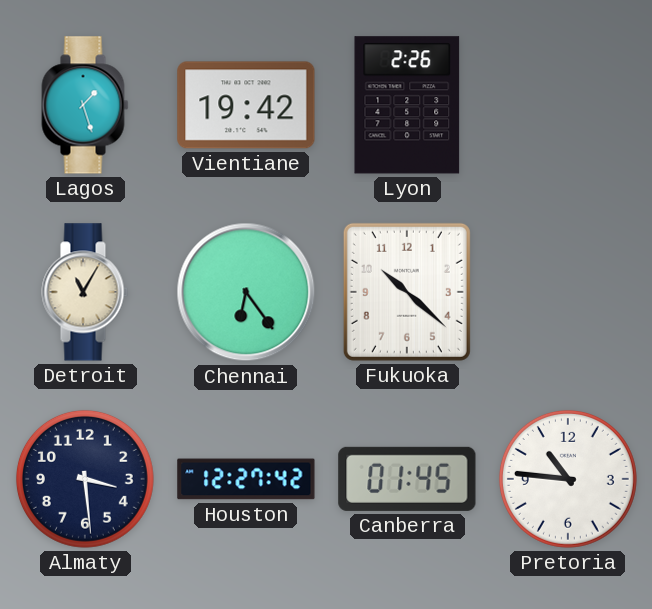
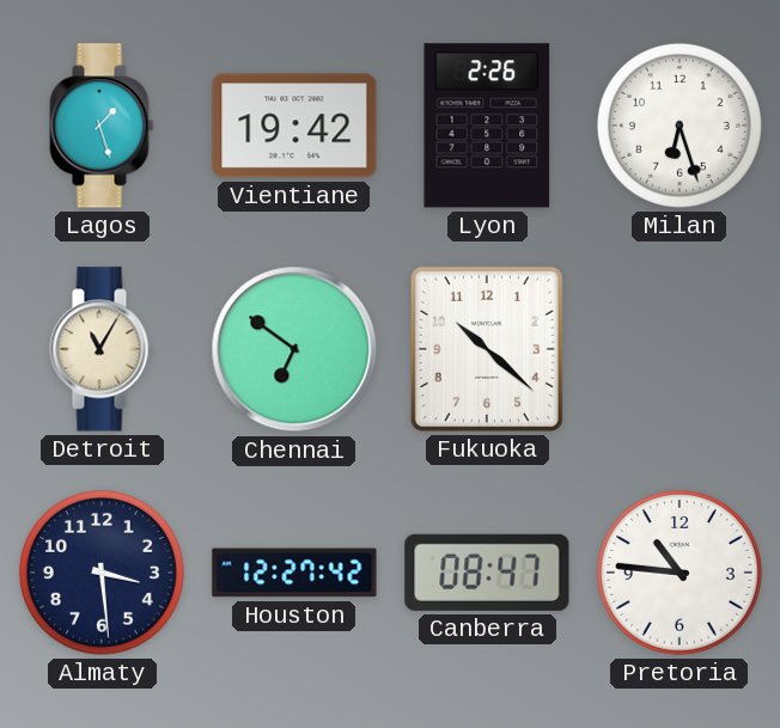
Milan: none -> 6:27 (680, 126)
Chennai: 6:24 -> 6:51 (294, 349)
Canberra: 01:45 -> 08:47 (487, 573)
